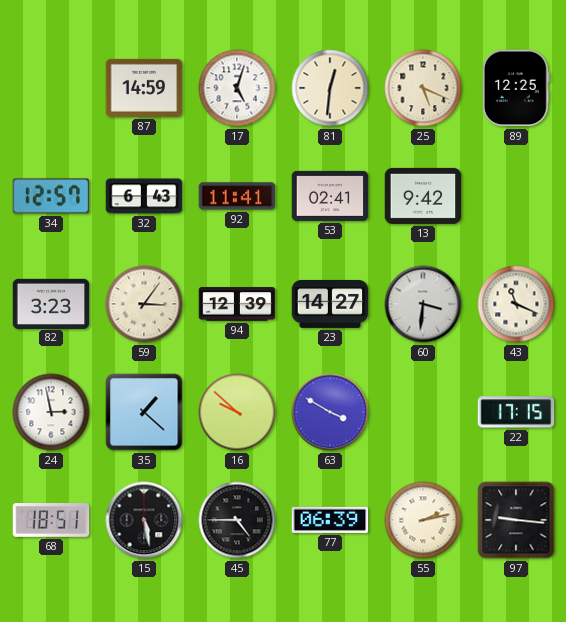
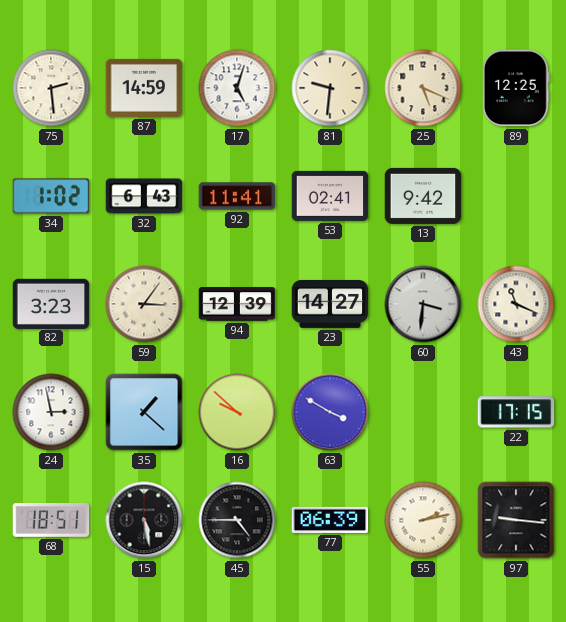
75: none -> 2:29 (51, 88)
81: 12:31 -> 9:31 (330, 88)
34: 12:57 -> 1:02 (51, 196)
